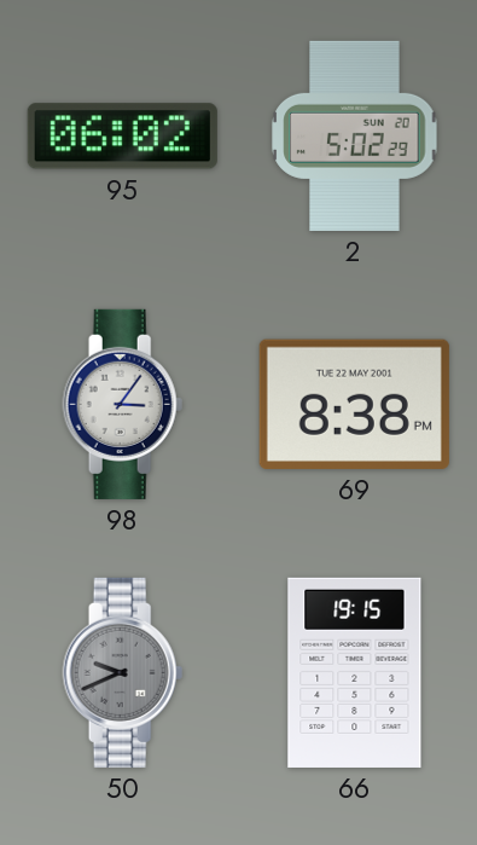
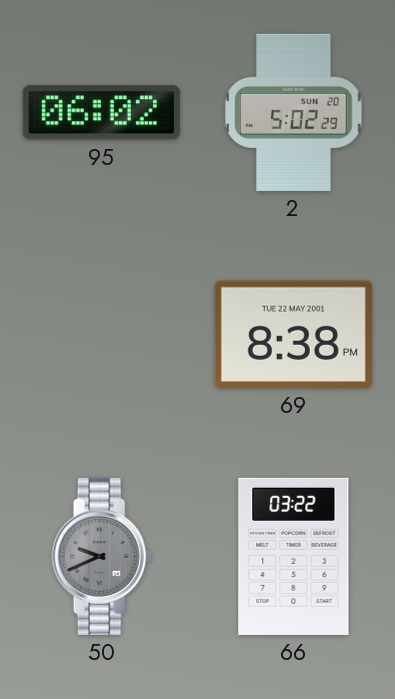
98: 3:06 -> none (123, 404)
66: 19:15 -> 03:22 (294, 556)
